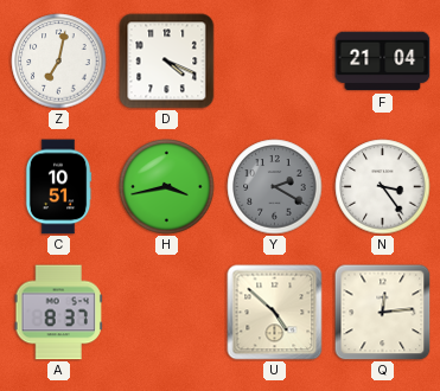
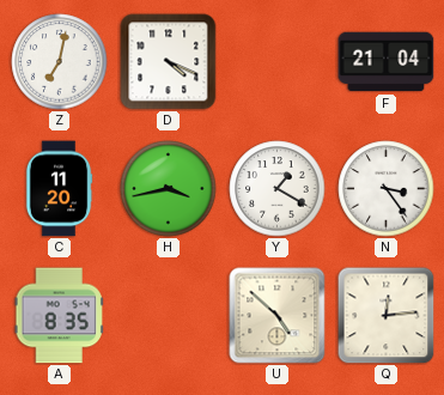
C: 10:51 -> 11:20 (59, 189)
Y: 2:20 -> 1:20 (278, 189)
Y dial: grey -> white (278, 189)
A: 8:37 -> 8:35 (59, 316)
